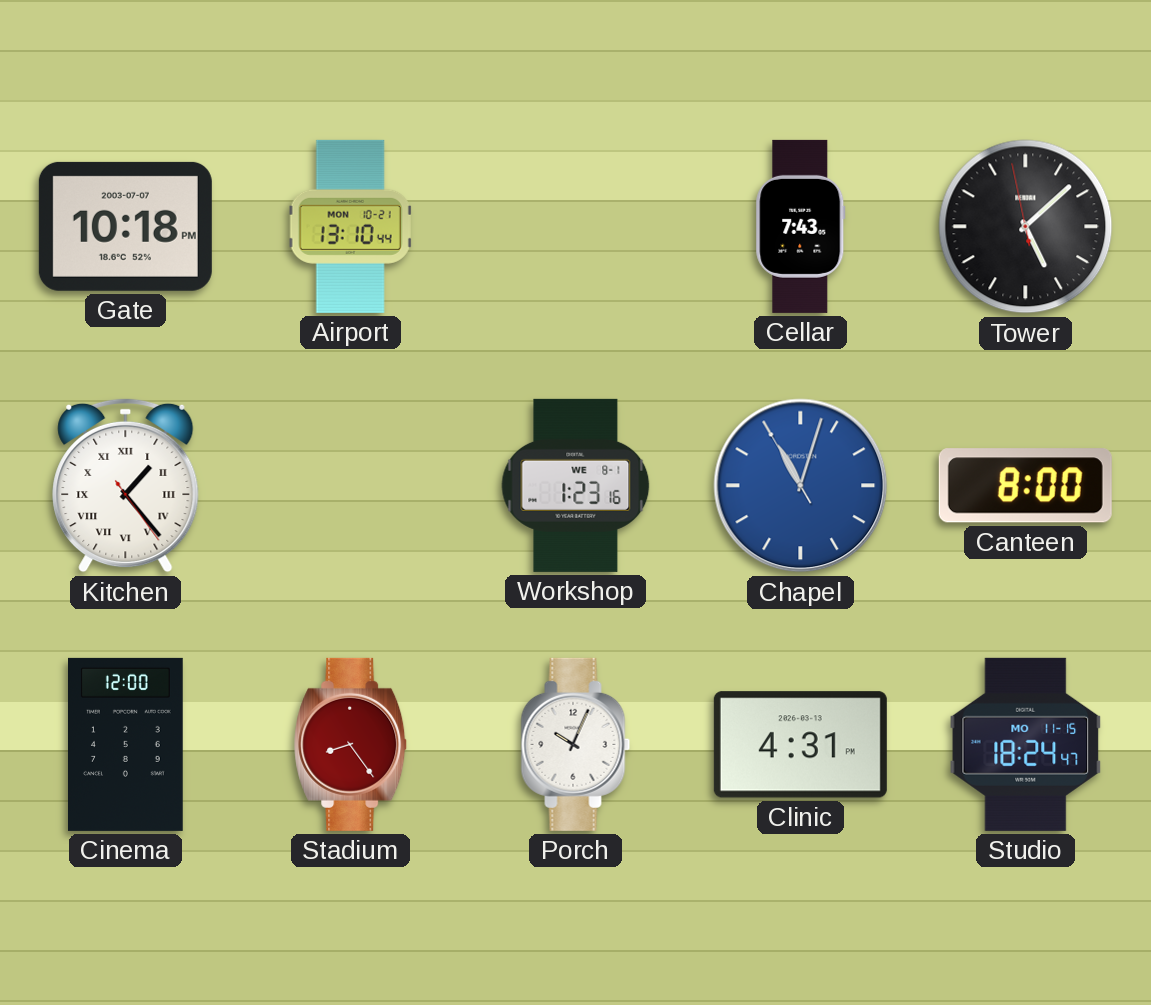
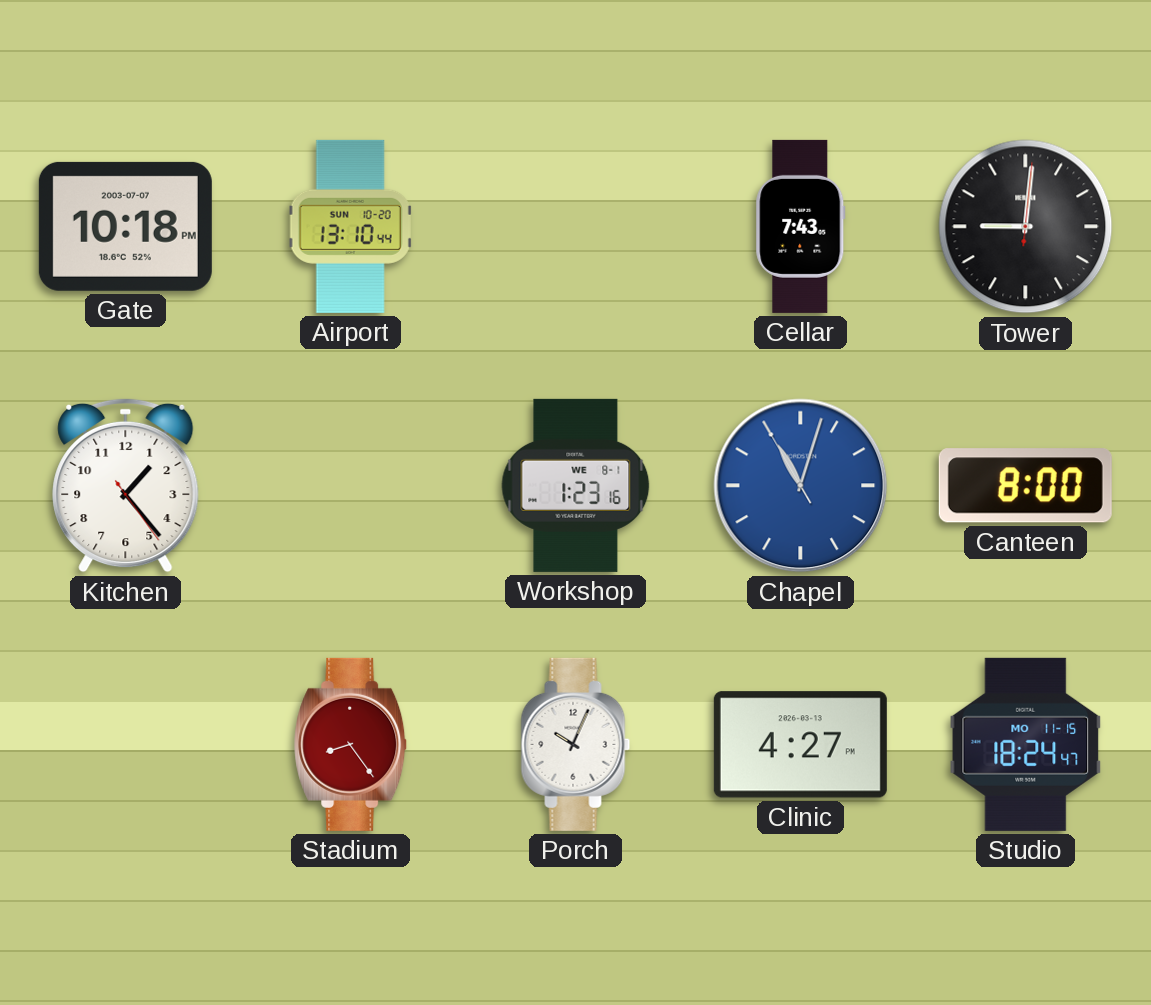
Airport date: MON 10-21 -> SUN 10-20 (351, 226)
Tower: 5:07 -> 9:01 (1026, 227)
Kitchen numerals: Roman -> Arabic (126, 485)
Cinema: 12:00 -> none (126, 744)
Clinic: 4:31 -> 4:27 (800, 745)
